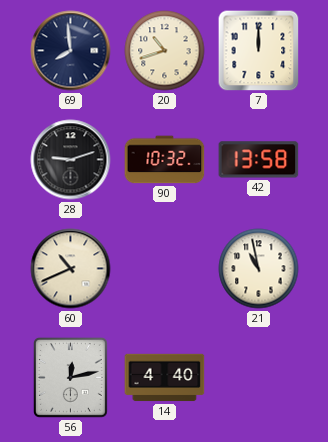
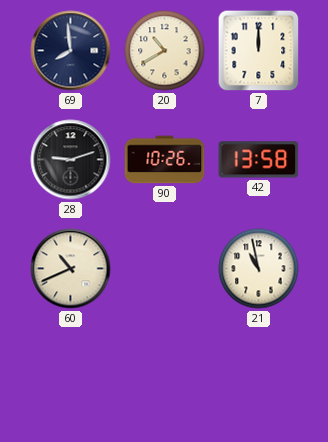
20: 10:42 -> 10:40 (165, 51)
90: 10:32 -> 10:26 (165, 160)
56: 12:13 -> none (70, 377)
14: 4:40 -> none (165, 378)
